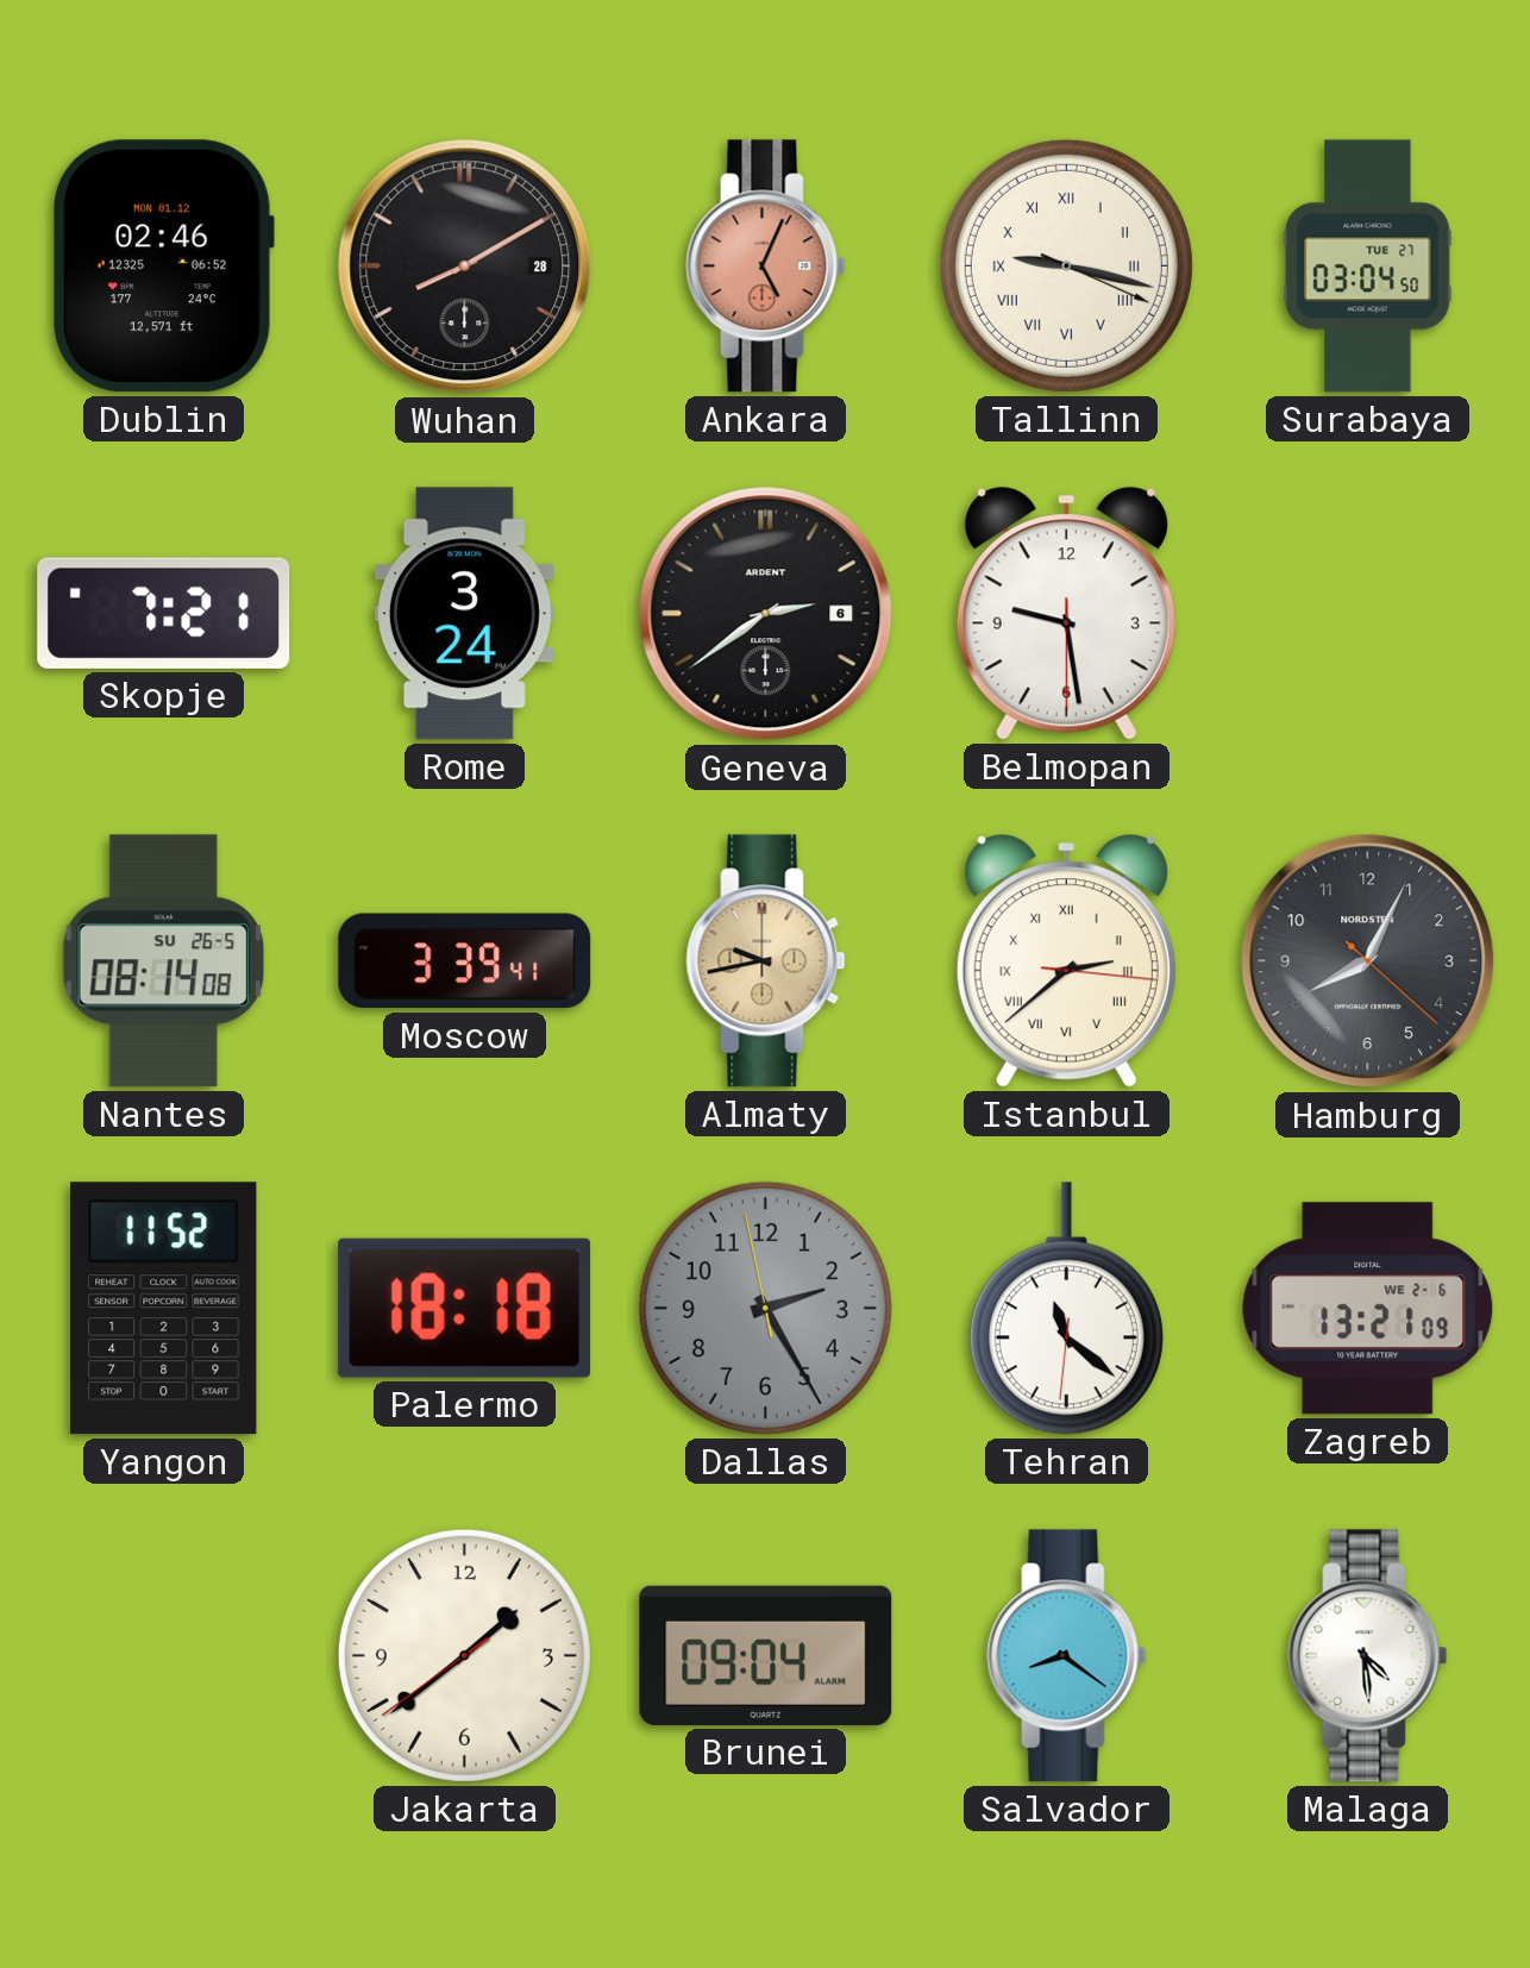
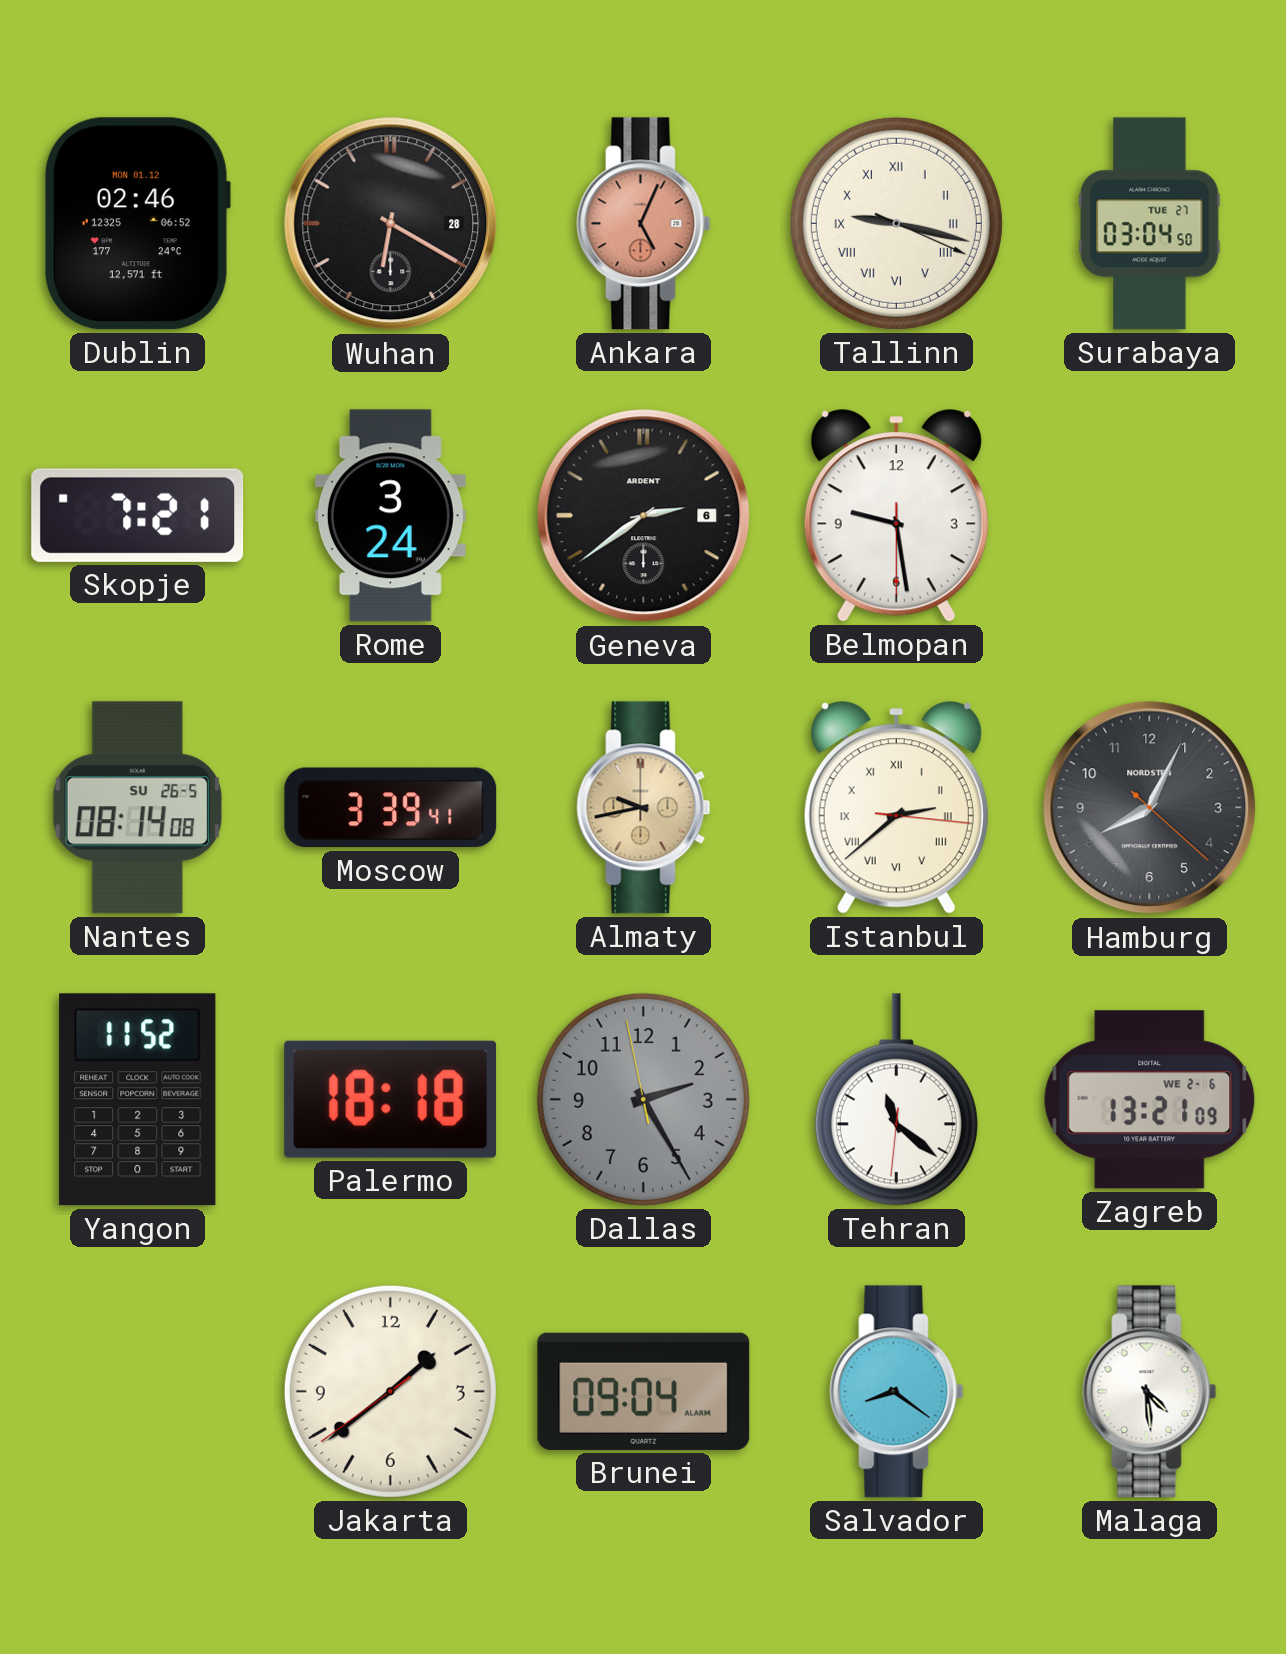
Wuhan: 8:10 -> 6:20 (391, 224)
